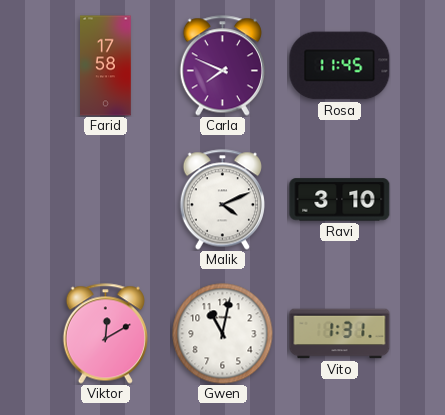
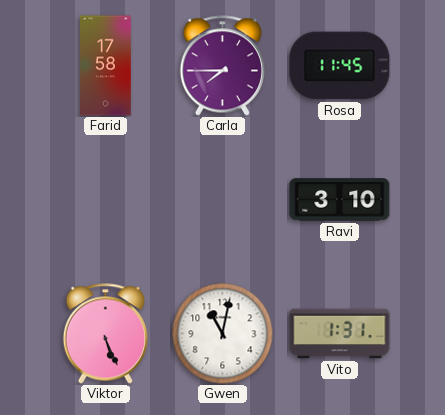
Carla: 7:49 -> 7:45 (222, 66)
Malik: 4:11 -> none (222, 200)
Viktor: 12:10 -> 5:26 (105, 334)
